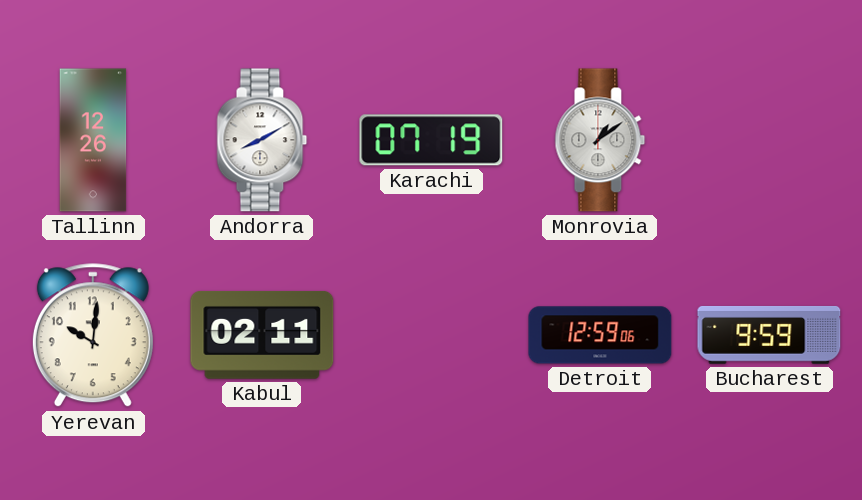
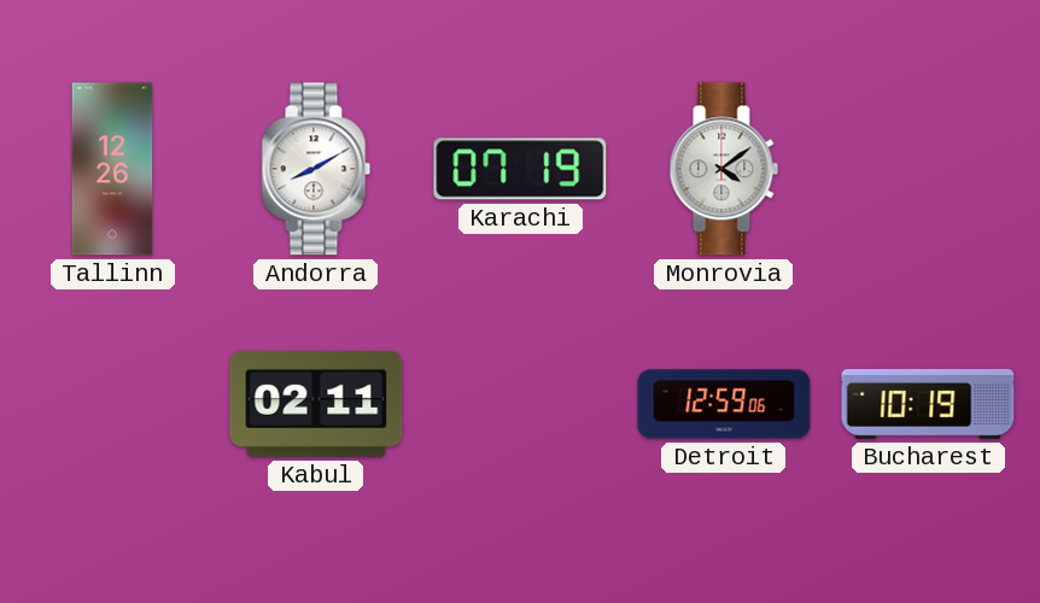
Monrovia: 1:09 -> 4:09 (724, 169)
Yerevan: 10:01 -> none (93, 336)
Bucharest: 9:59 -> 10:19 (928, 404)
